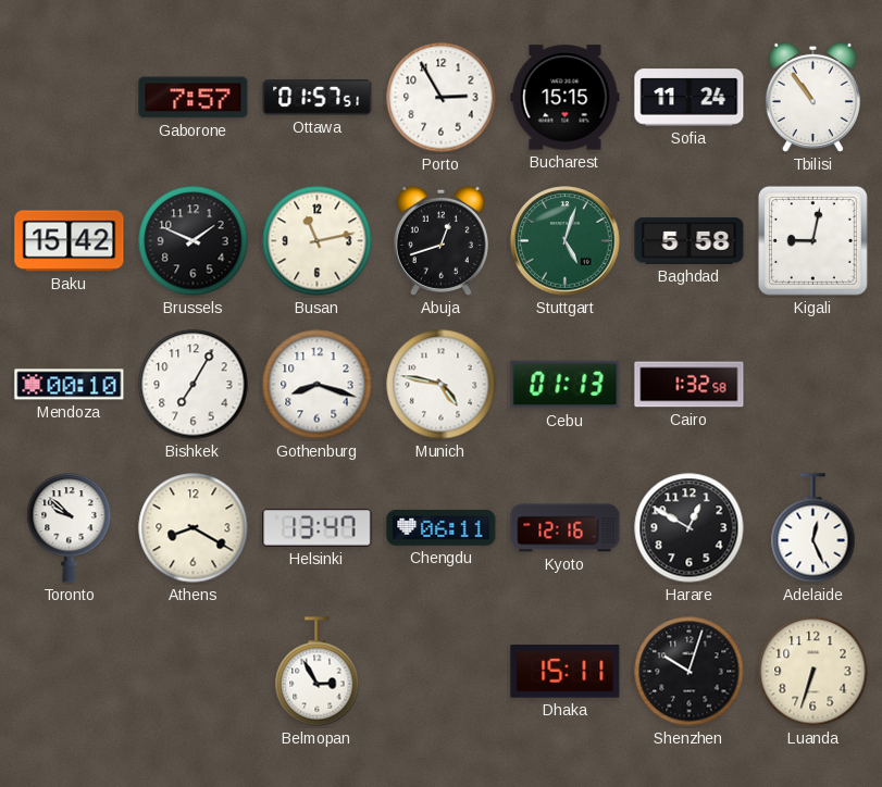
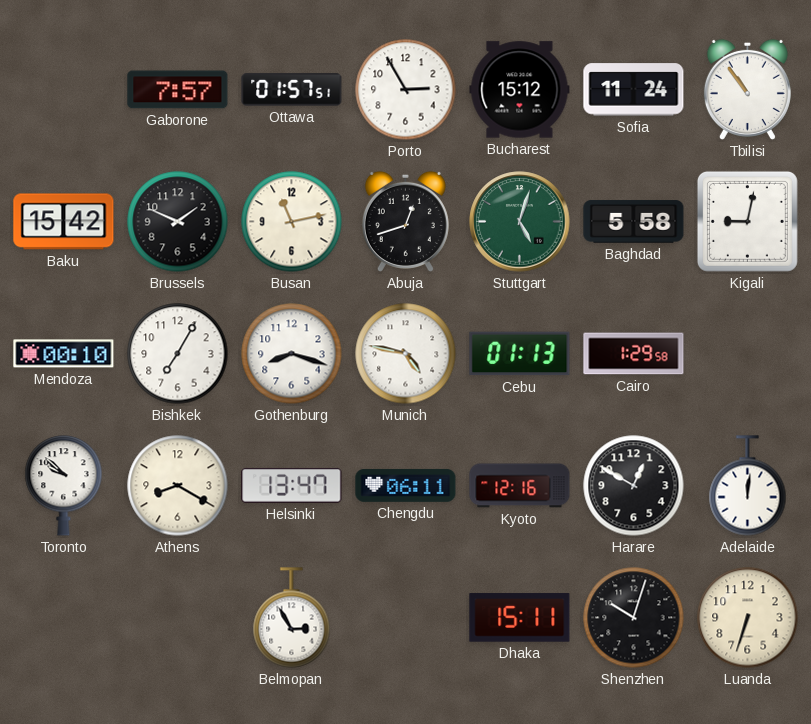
Bucharest: 15:15 -> 15:12 (520, 90)
Cairo: 1:32 -> 1:29 (634, 354)
Adelaide: 12:26 -> 12:01 (748, 486)
